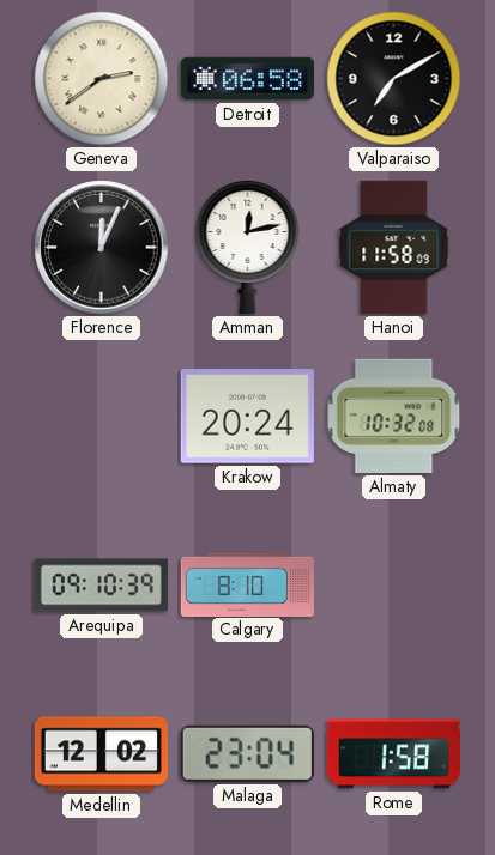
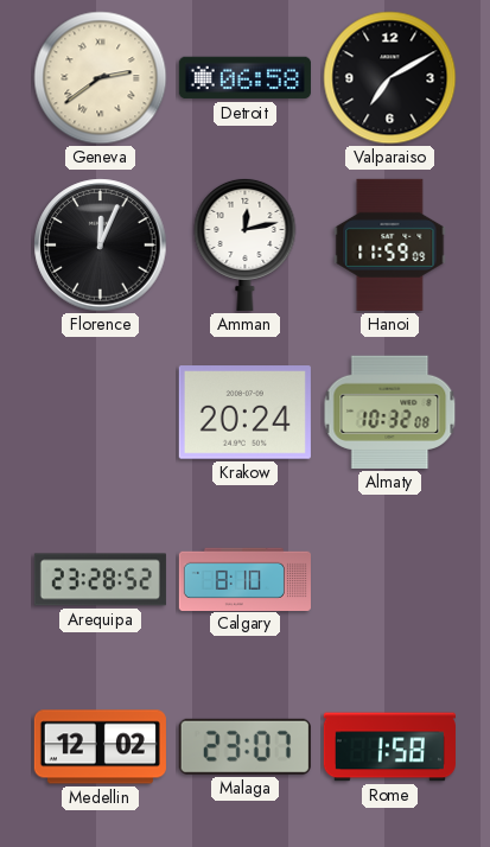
Hanoi: 11:58 -> 11:59 (390, 244)
Arequipa: 09:10 -> 23:28 (100, 580)
Malaga: 23:04 -> 23:07 (244, 746)
